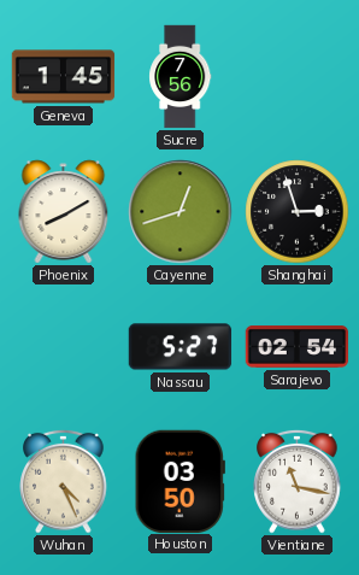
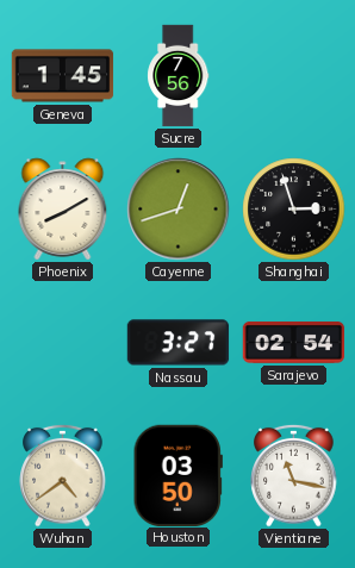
Nassau: 5:27 -> 3:27 (179, 343)
Wuhan: 4:26 -> 4:39 (63, 475)
